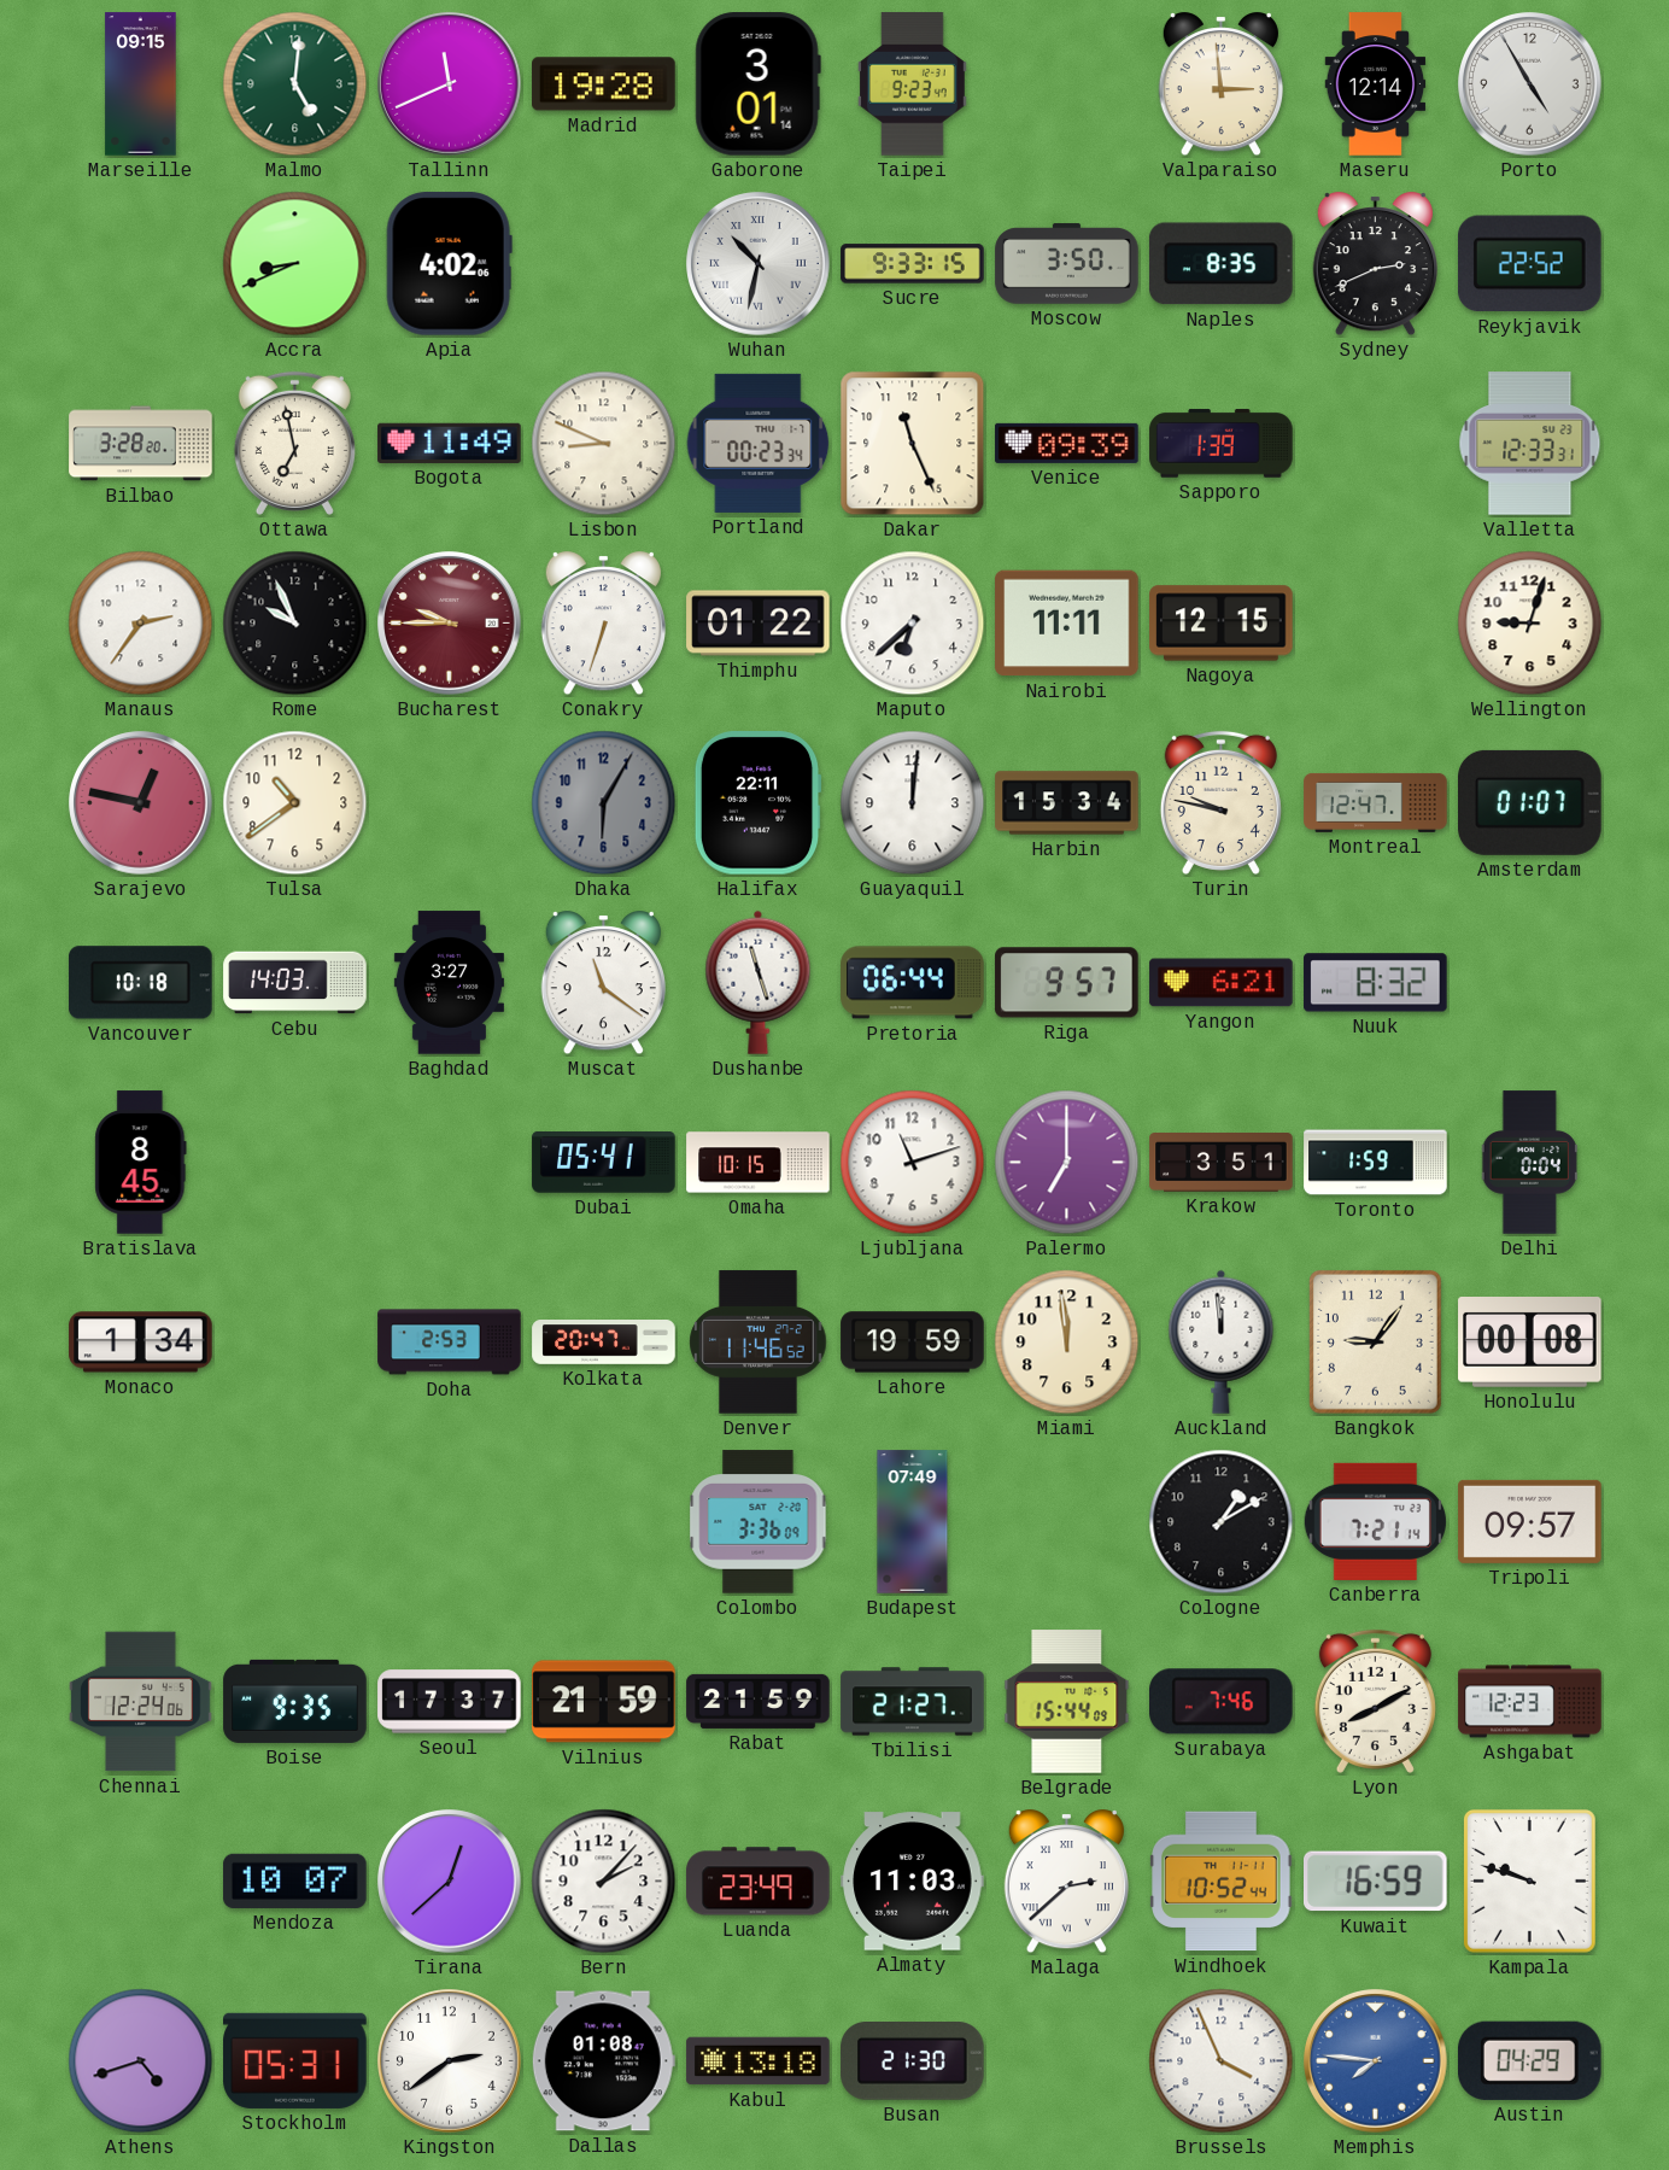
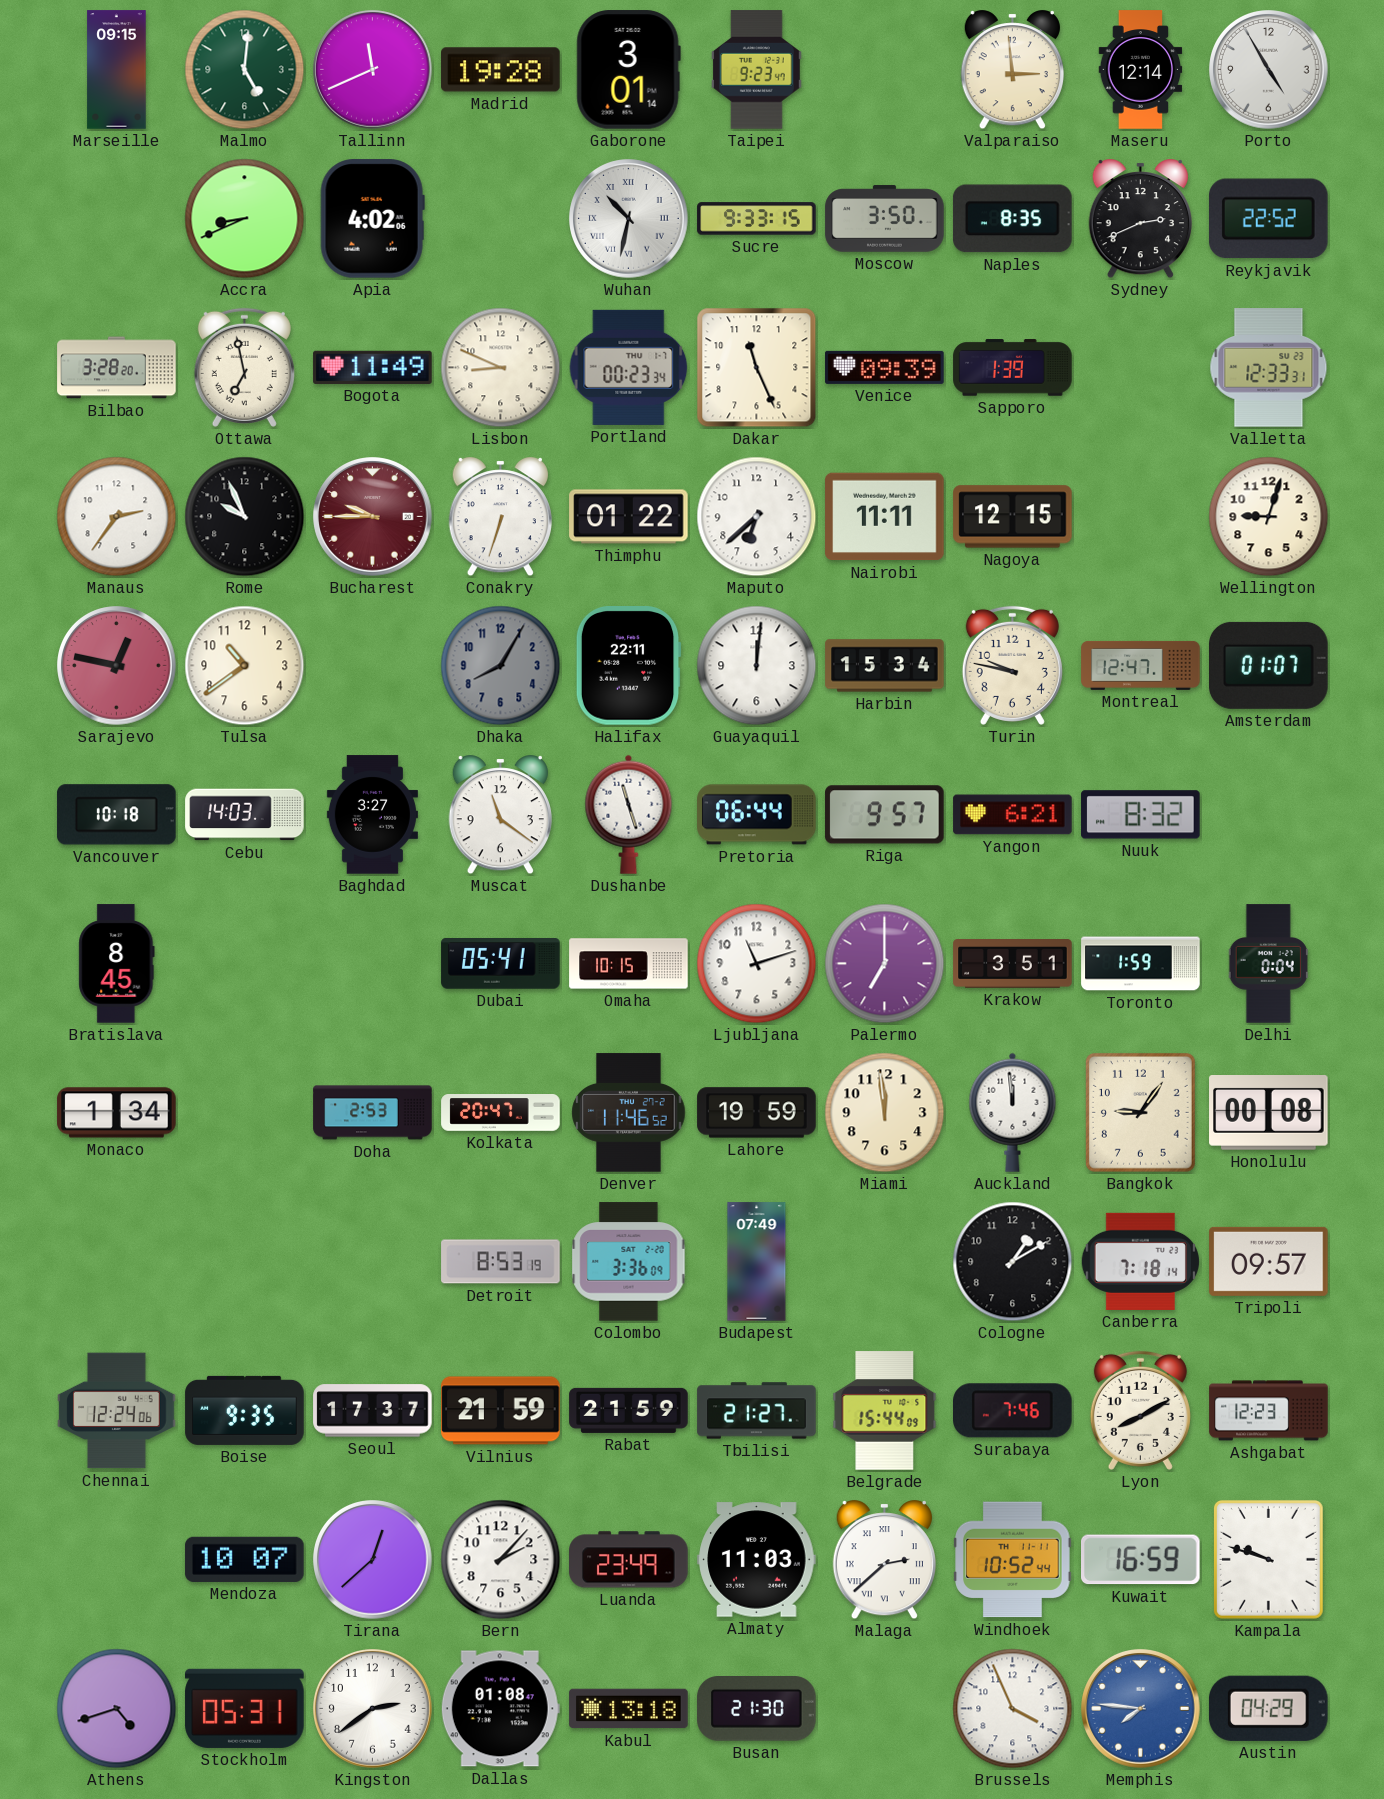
Dhaka: 6:05 -> 8:05 (501, 666)
Detroit: none -> 8:53 (501, 1262)
Canberra: 7:21 -> 7:18 (1140, 1261)
